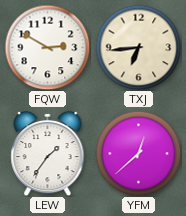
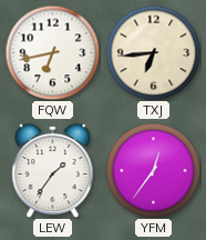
FQW: 2:50 -> 6:43 (52, 52)
YFM: 12:38 -> 12:36 (153, 170)
